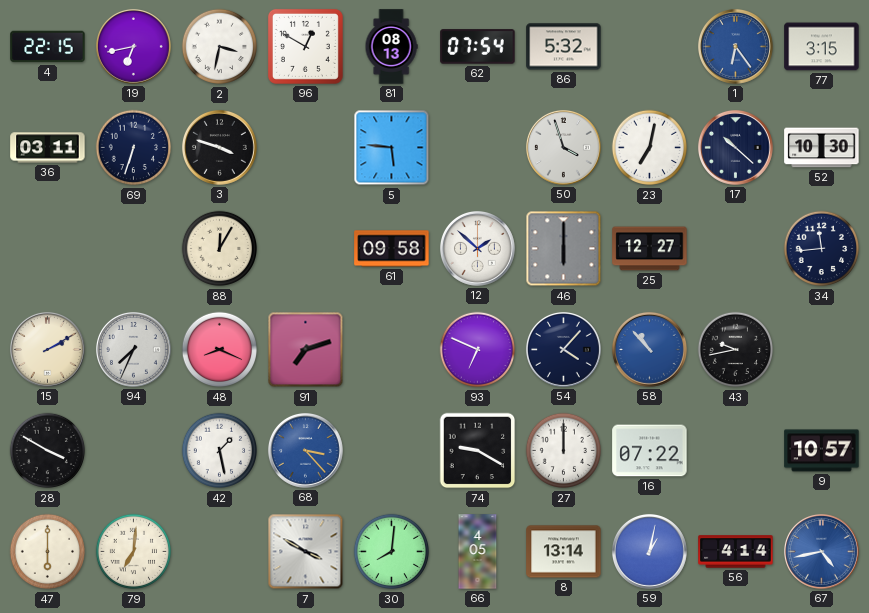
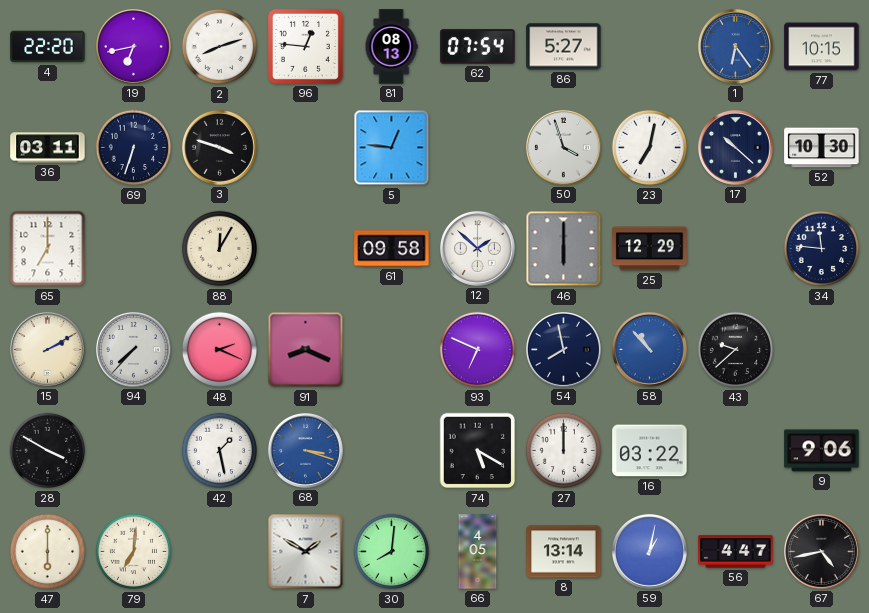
4: 22:15 -> 22:20 (48, 47)
2: 3:32 -> 8:12 (220, 47)
96: 12:50 -> 12:46 (305, 46)
86: 5:32 -> 5:27 (564, 47)
77: 3:15 -> 10:15 (822, 47)
5: 5:46 -> 12:46 (392, 148)
65: none -> 7:00 (48, 249)
25: 12:27 -> 12:29 (650, 249)
34: 11:44 -> 11:46 (822, 249)
94: 7:34 -> 7:37 (133, 349)
48: 8:19 -> 2:19 (220, 350)
91: 7:12 -> 8:19 (306, 350)
54: 4:07 -> 7:58 (563, 349)
43: 9:43 -> 9:38 (736, 350)
68: 3:23 -> 3:18 (305, 450)
74: 9:20 -> 5:20 (478, 451)
16: 07:22 -> 03:22 (650, 451)
9: 10:57 -> 9:06 (822, 451)
7: 3:50 -> 1:50 (306, 552)
56: 4:14 -> 4:47 (736, 552)
67 dial: blue -> black (821, 551)
